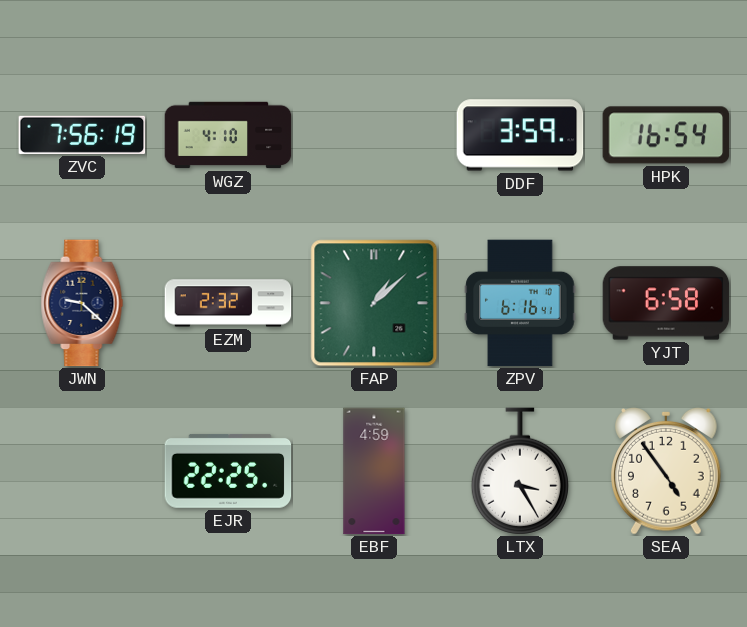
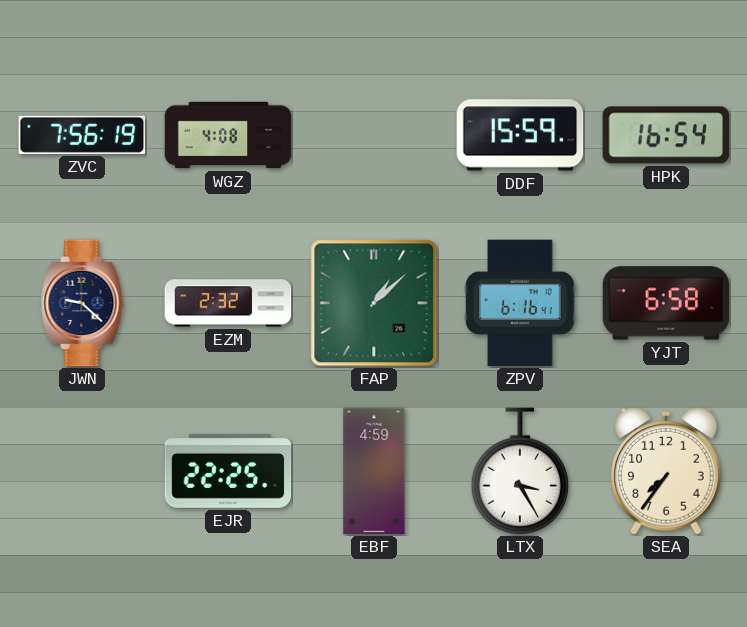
WGZ: 4:10 -> 4:08 (228, 135)
DDF: 3:59 -> 15:59 (520, 135)
SEA: 4:54 -> 7:36 (667, 472)
